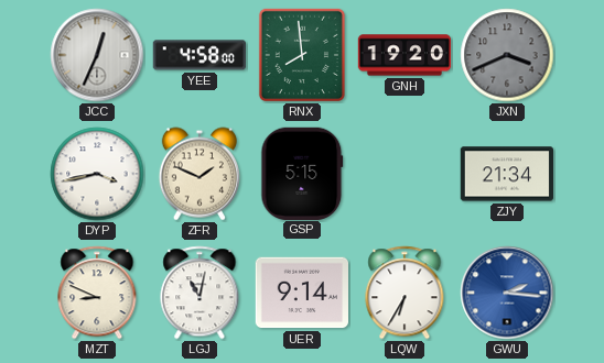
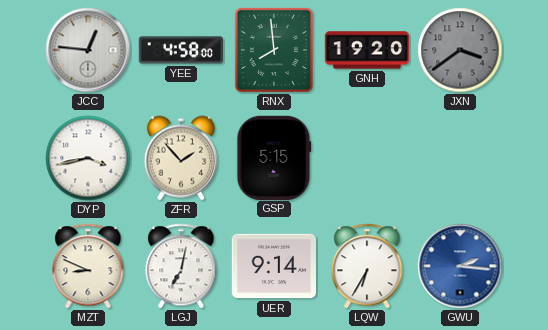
JCC: 12:34 -> 12:46 (88, 50)
JXN: 3:41 -> 3:39 (460, 50)
ZFR: 1:49 -> 1:53 (180, 158)
ZJY: 21:34 -> none (506, 174)
LGJ: 11:02 -> 7:02 (181, 266)
